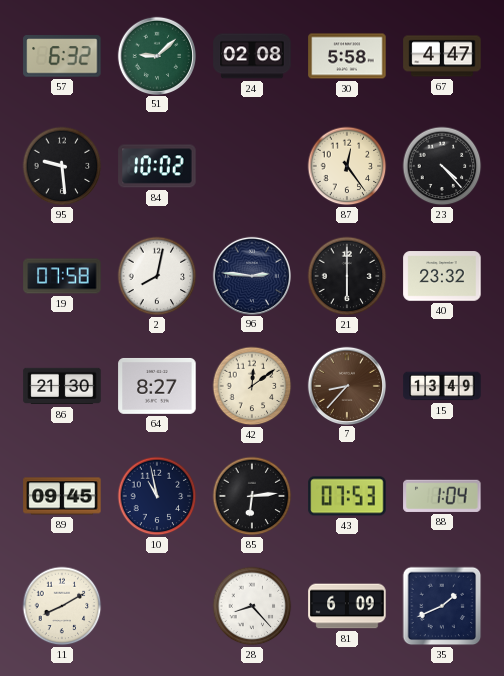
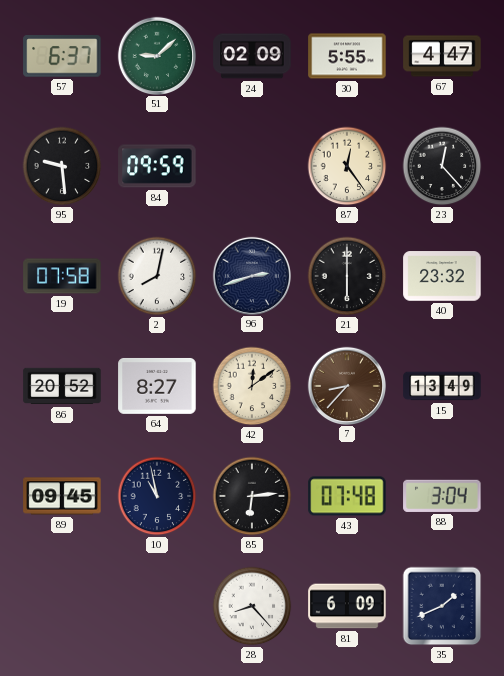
57: 6:32 -> 6:37 (62, 56)
24: 02:08 -> 02:09 (252, 56)
30: 5:58 -> 5:55 (347, 56)
84: 10:02 -> 09:59 (157, 166)
23: 4:23 -> 12:23 (442, 166)
96: 2:46 -> 2:42 (251, 275)
86: 21:30 -> 20:52 (62, 386)
43: 07:53 -> 07:48 (347, 496)
88: 1:04 -> 3:04 (442, 496)
11: 8:10 -> none (62, 606)
